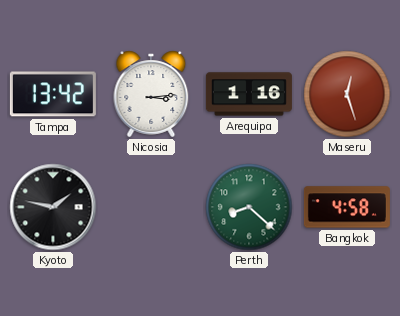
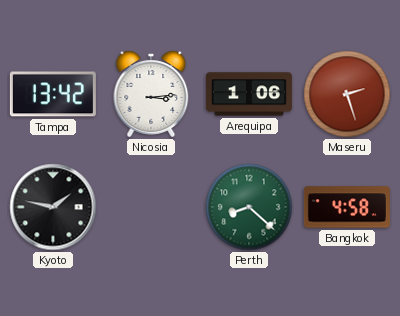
Arequipa: 1:16 -> 1:06 (249, 94)
Maseru: 12:27 -> 2:27 (347, 94)
